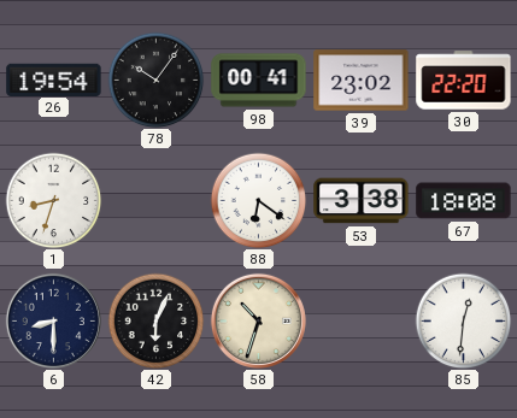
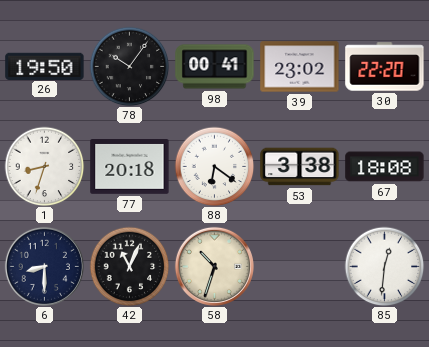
26: 19:54 -> 19:50 (45, 66)
77: none -> 20:18 (130, 167)
42: 6:04 -> 11:04 (129, 266)
